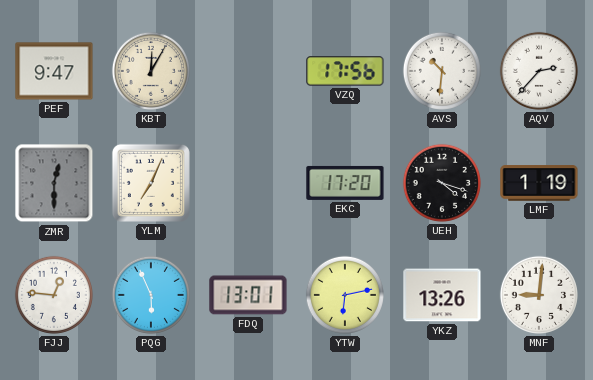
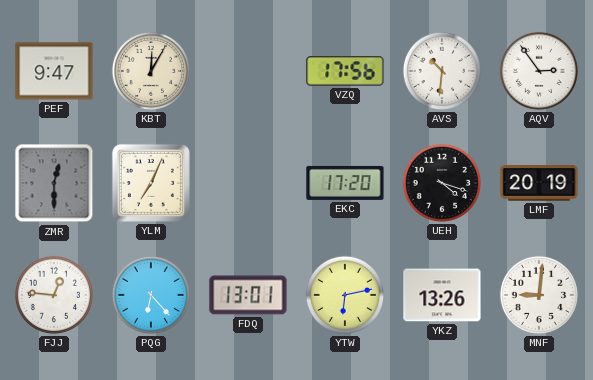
AQV: 2:37 -> 2:54 (539, 71)
LMF: 1:19 -> 20:19 (539, 183)
PQG: 5:56 -> 6:23 (151, 295)
